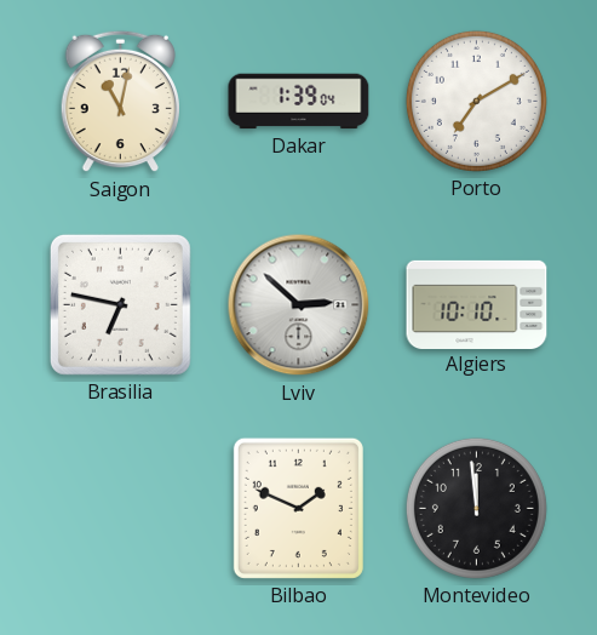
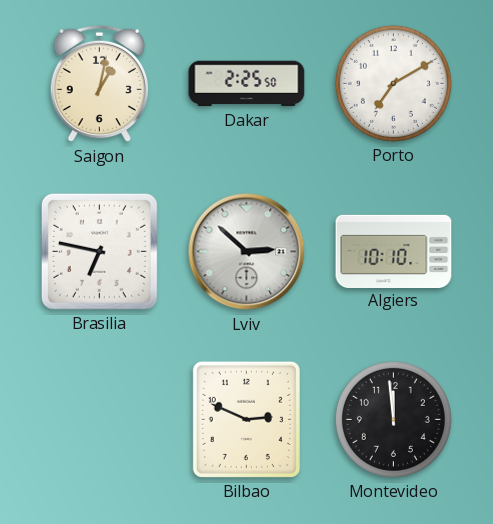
Saigon: 11:02 -> 1:02 (99, 84)
Dakar: 1:39 -> 2:25 (247, 84)
Bilbao: 1:49 -> 2:49 (246, 419)
